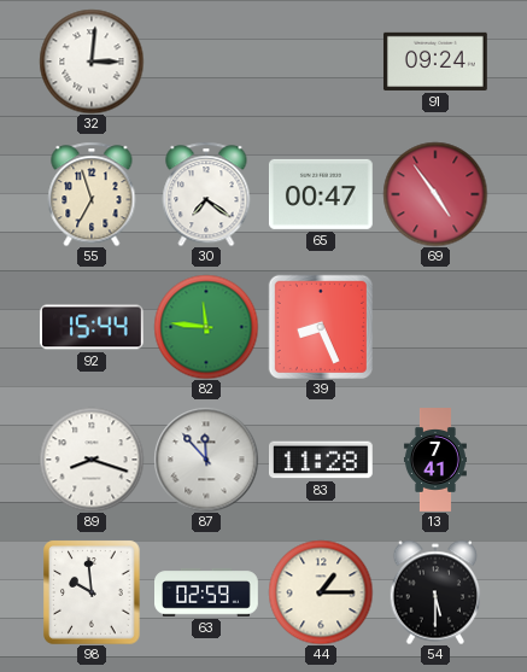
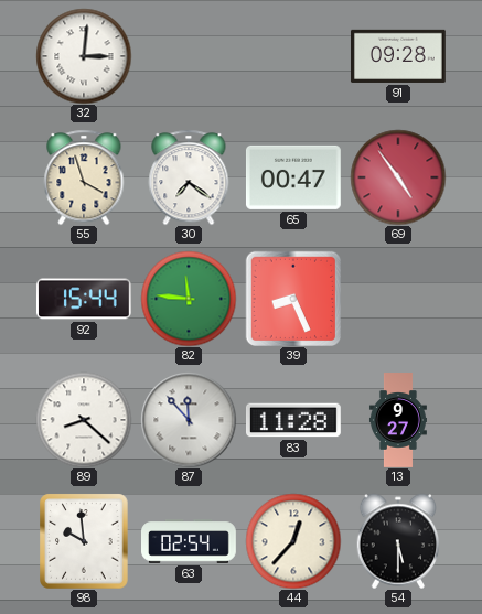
91: 09:24 -> 09:28 (398, 56)
55: 6:57 -> 3:57 (84, 177)
89: 8:18 -> 8:22 (84, 420)
13: 7:41 -> 9:27 (398, 420)
63: 02:59 -> 02:54 (190, 541)
44: 1:15 -> 12:37 (293, 541)
